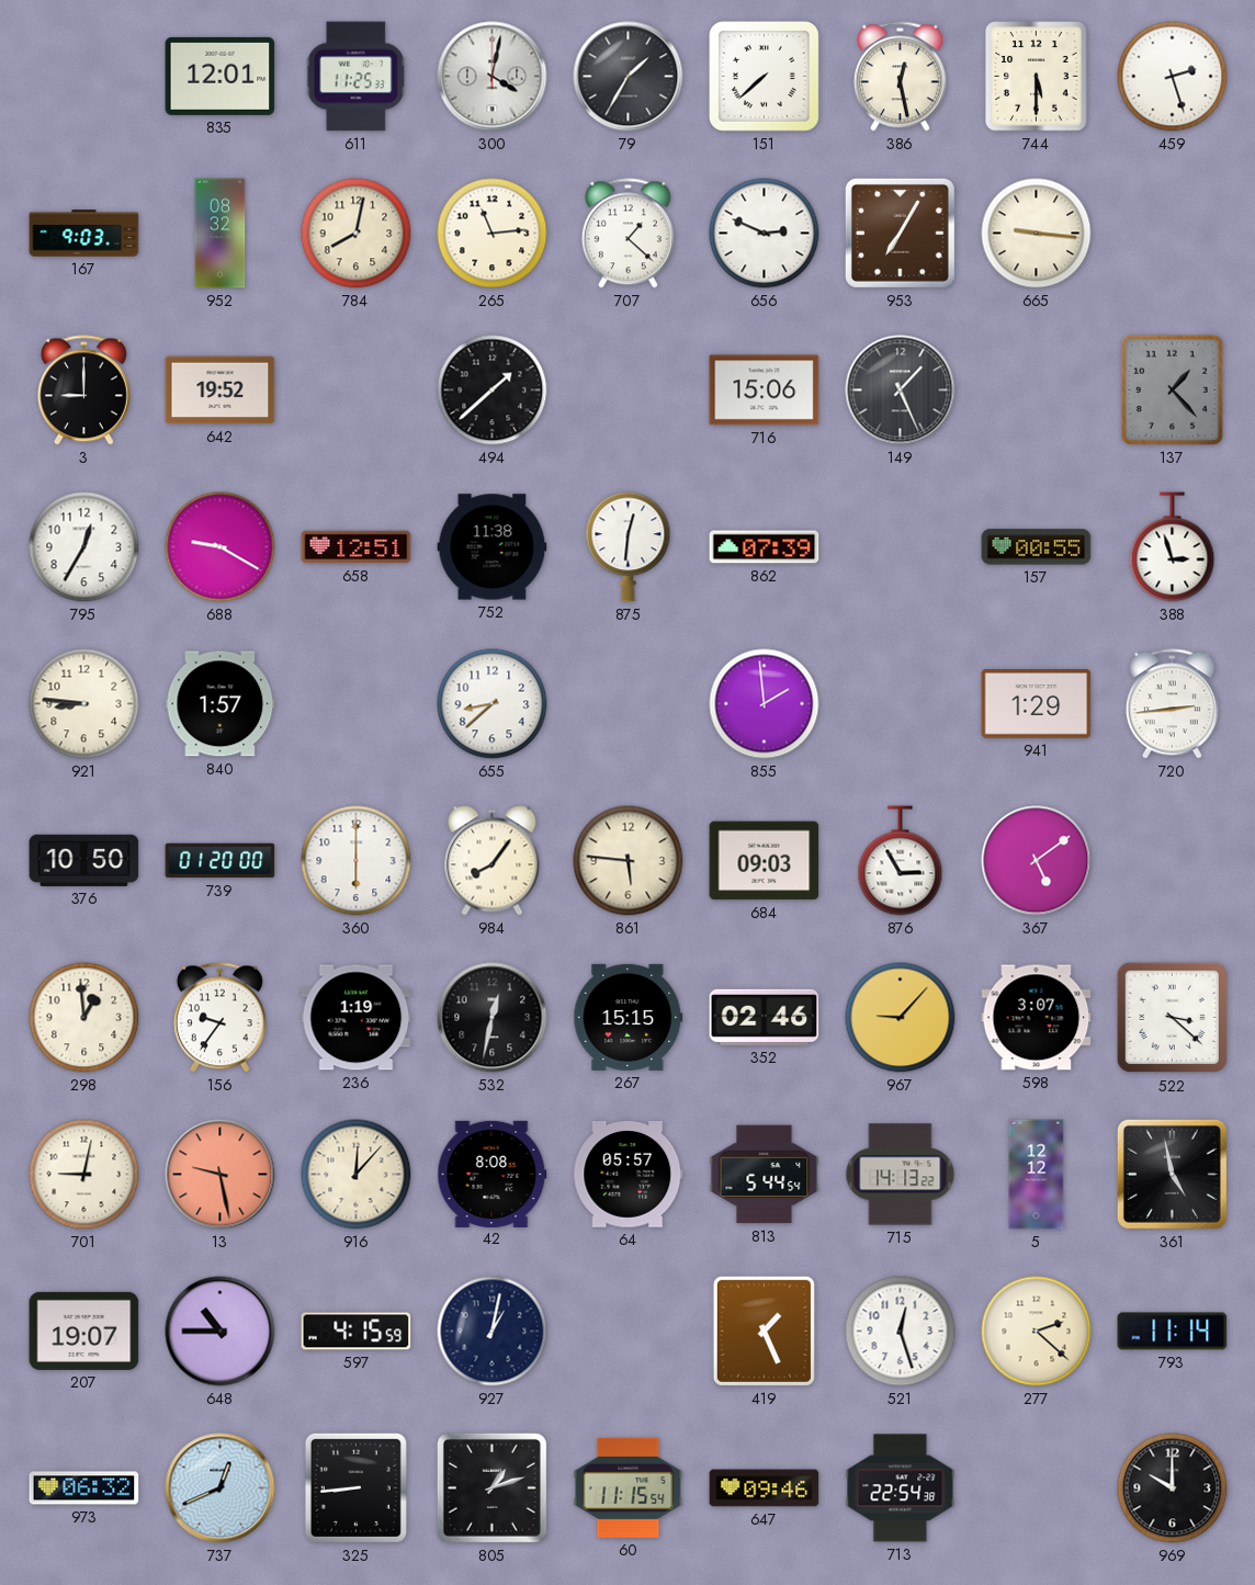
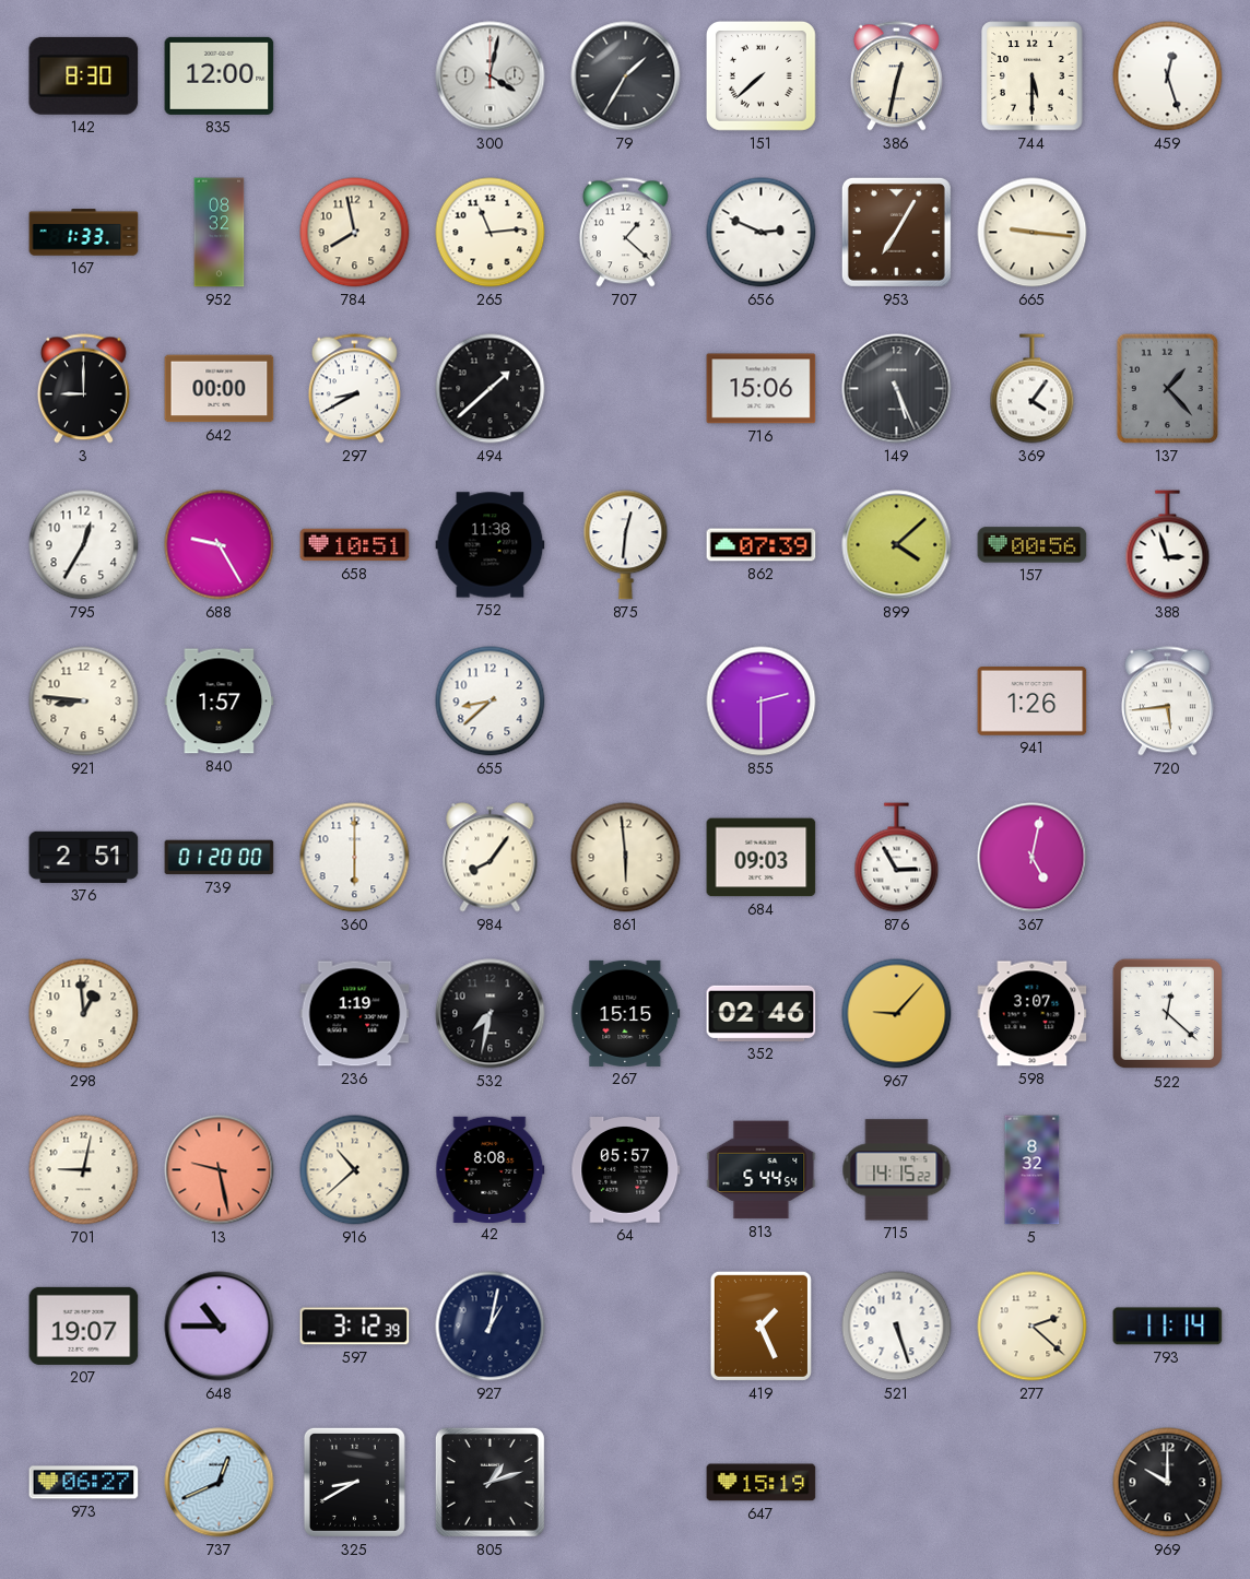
142: none -> 8:30 (84, 75)
835: 12:01 -> 12:00 (220, 75)
611: 11:25 -> none (357, 77)
386: 12:28 -> 12:32 (896, 76)
459: 2:27 -> 12:27 (1168, 76)
167: 9:03 -> 1:33 (84, 233)
784: 8:02 -> 7:58 (355, 233)
642: 19:52 -> 00:00 (220, 389)
297: none -> 8:40 (354, 389)
149: 1:26 -> 5:26 (897, 389)
369: none -> 4:06 (1033, 389)
688: 9:20 -> 9:25 (220, 545)
658: 12:51 -> 10:51 (355, 545)
899: none -> 4:08 (897, 545)
157: 00:55 -> 00:56 (1033, 545)
855: 1:59 -> 2:30 (762, 702)
941: 1:29 -> 1:26 (1033, 702)
720: 2:44 -> 5:44 (1167, 702)
376: 10:50 -> 2:51 (84, 857)
861: 5:46 -> 5:59 (626, 858)
367: 5:09 -> 5:02 (1033, 858)
156: 9:36 -> none (219, 1018)
532: 12:32 -> 7:32 (491, 1014)
522: 3:22 -> 12:22 (1168, 1014)
916: 12:07 -> 10:38 (355, 1170)
715: 14:13 -> 14:15 (897, 1170)
5: 12:12 -> 8:32 (1033, 1170)
361: 4:58 -> none (1172, 1174)
597: 4:15 -> 3:12 (355, 1327)
521: 12:27 -> 5:27 (897, 1327)
973: 06:32 -> 06:27 (84, 1483)
325: 8:44 -> 8:40 (354, 1482)
60: 11:15 -> none (629, 1487)
647: 09:46 -> 15:19 (762, 1483)
713: 22:54 -> none (901, 1488)
